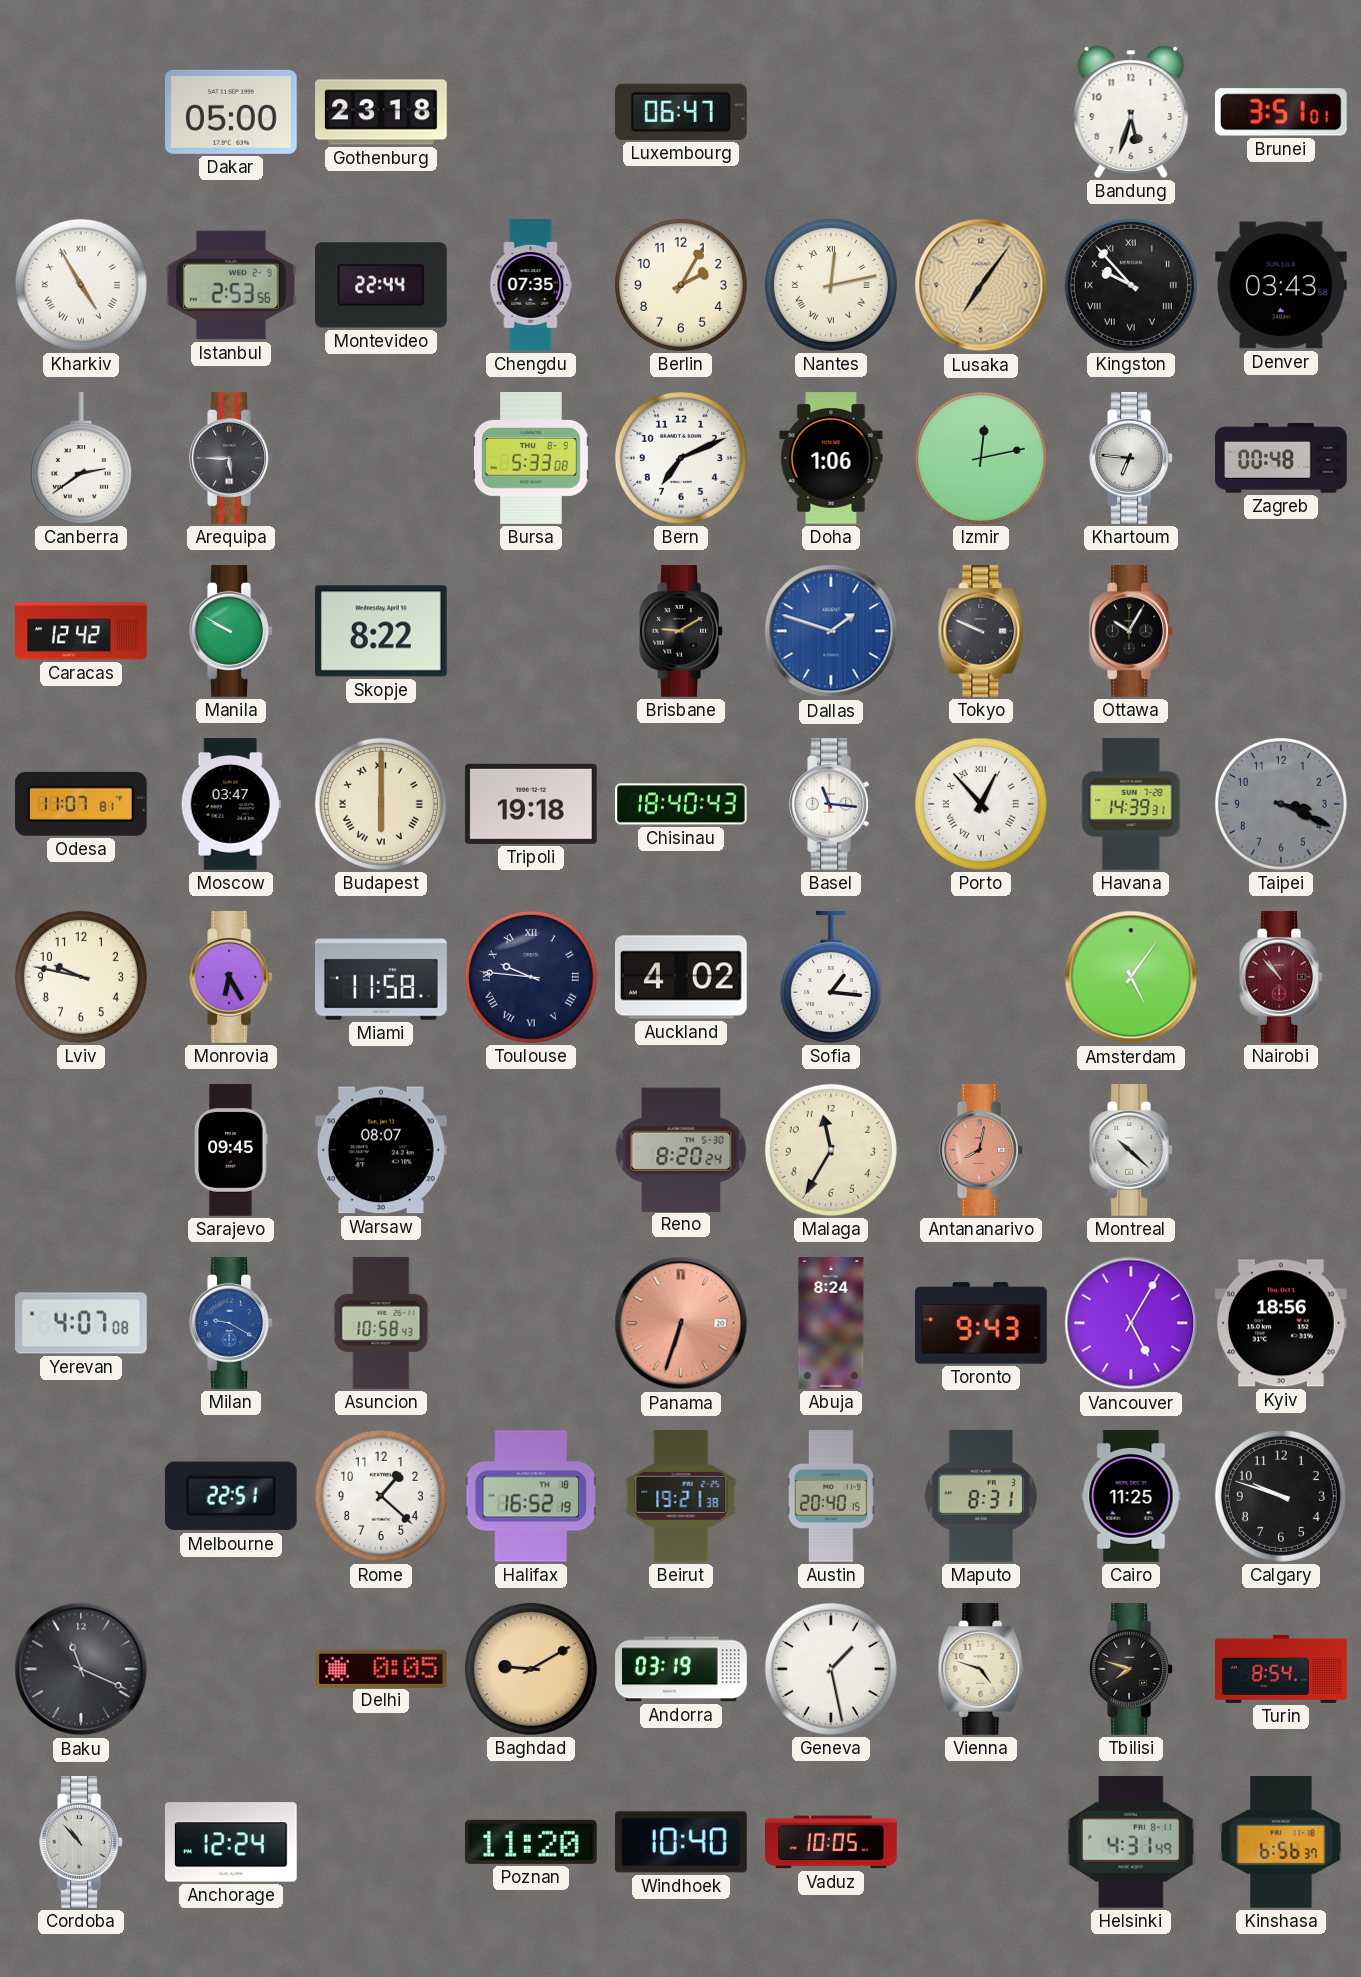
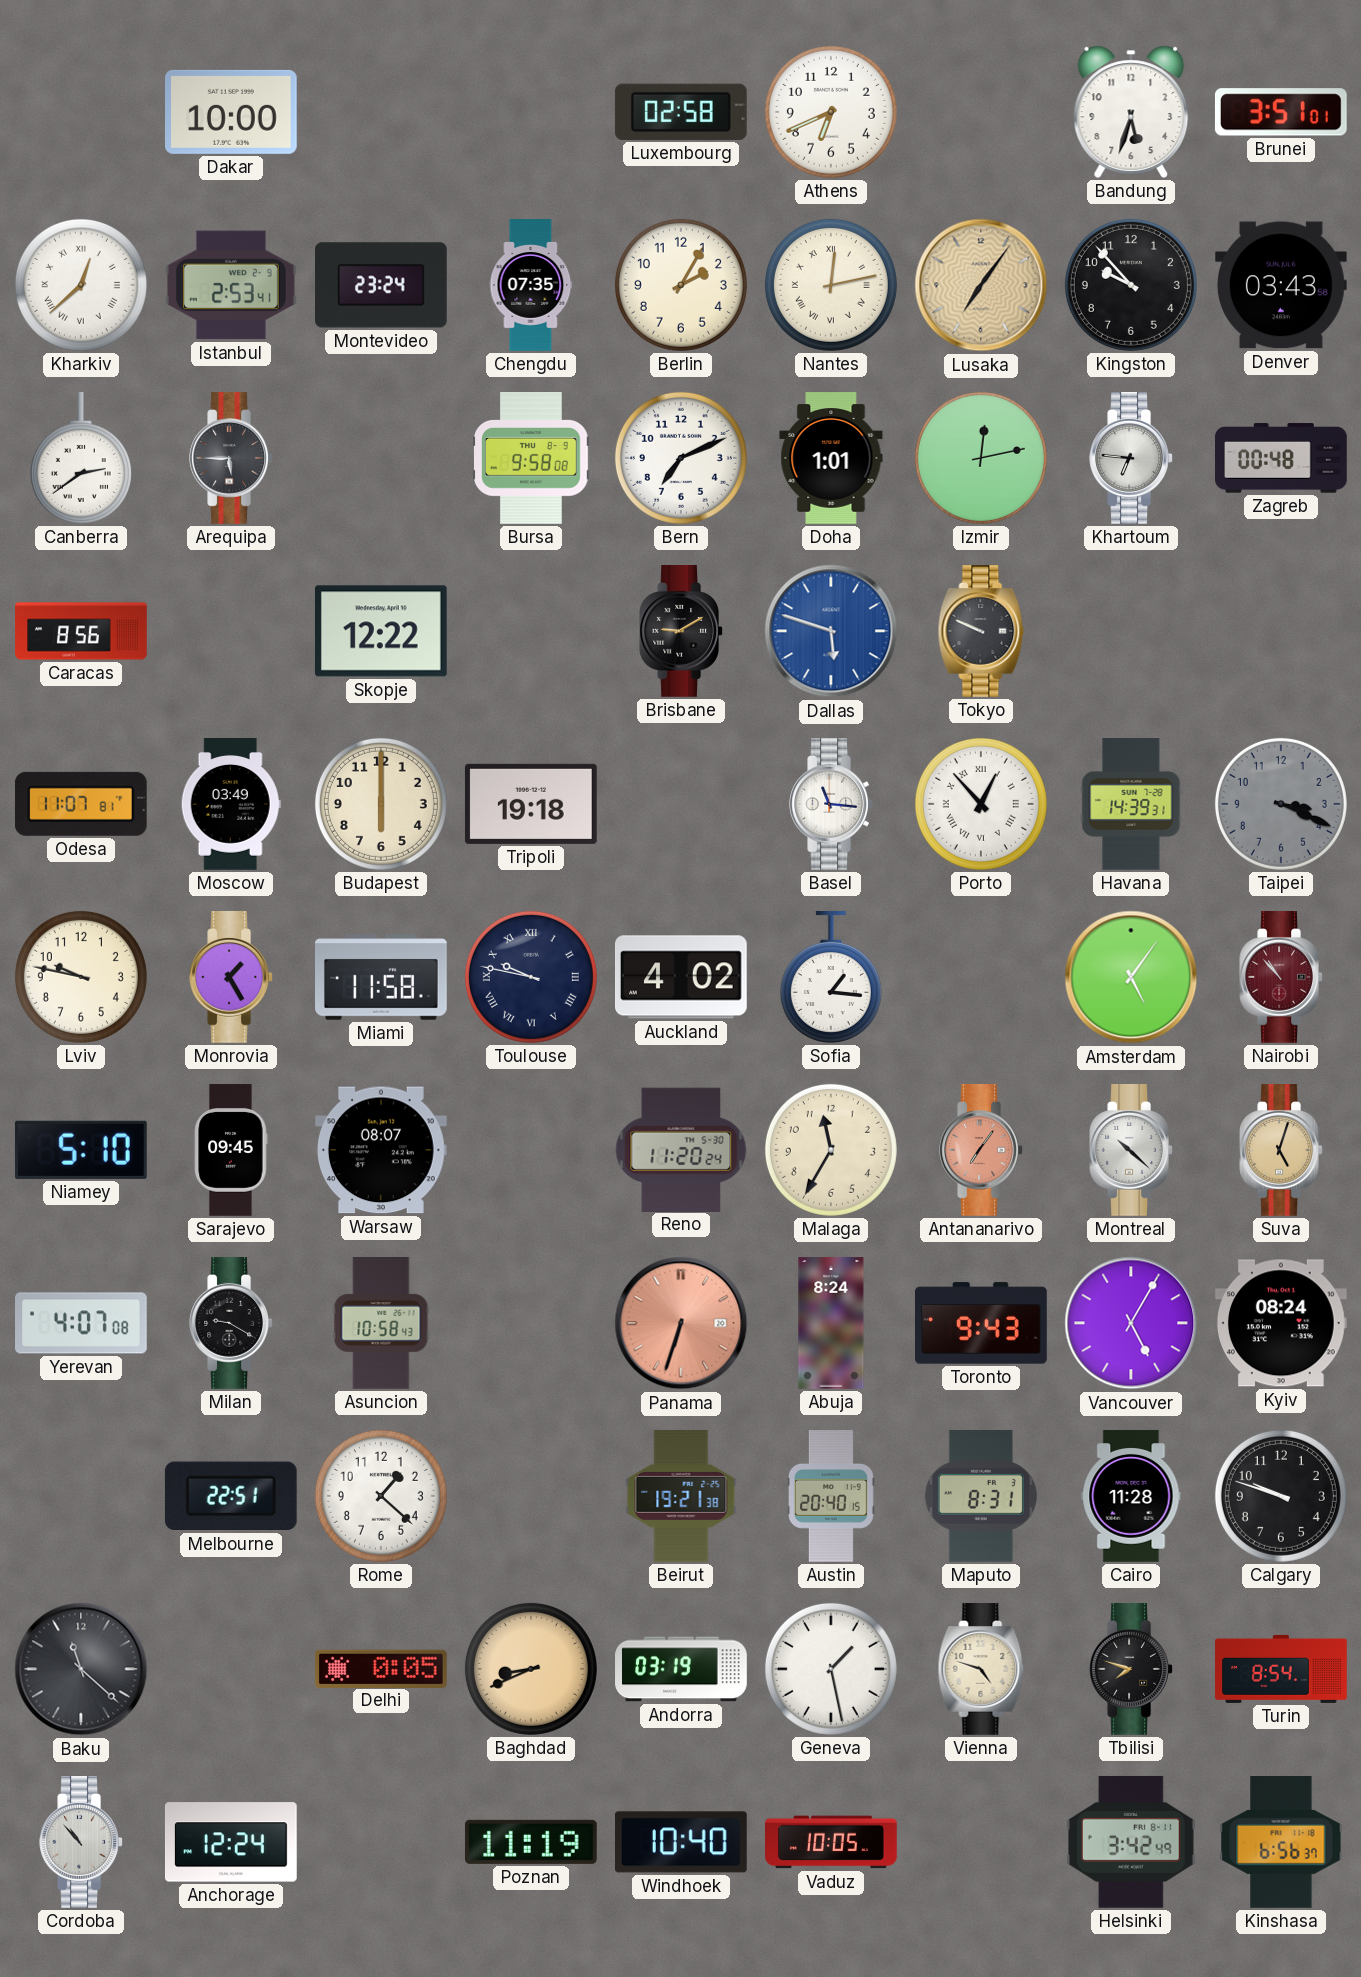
Dakar: 05:00 -> 10:00 (232, 112)
Gothenburg: 23:18 -> none (382, 112)
Luxembourg: 06:47 -> 02:58 (681, 112)
Athens: none -> 6:41 (831, 112)
Kharkiv: 4:55 -> 12:38 (81, 285)
Istanbul: 2:53:56 -> 2:53:41 (231, 285)
Montevideo: 22:44 -> 23:24 (382, 285)
Kingston numerals: Roman -> Arabic (1131, 285)
Bursa: 5:33 -> 9:58 (531, 459)
Doha: 1:06 -> 1:01 (831, 458)
Caracas: 12:42 -> 8:56 (81, 631)
Manila: 9:50 -> none (231, 632)
Skopje: 8:22 -> 12:22 (381, 631)
Dallas: 1:48 -> 5:48 (831, 631)
Ottawa: 10:05 -> none (1131, 632)
Moscow: 03:47 -> 03:49 (231, 805)
Budapest numerals: Roman -> Arabic (381, 804)
Chisinau: 18:40 -> none (682, 804)
Monrovia: 6:25 -> 1:25 (231, 978)
Toulouse: 9:46 -> 9:47 (531, 977)
Niamey: none -> 5:10 (81, 1150)
Reno: 8:20 -> 11:20 (681, 1149)
Antananarivo: 8:02 -> 7:06 (981, 1151)
Suva: none -> 5:03 (1281, 1151)
Milan dial: blue -> black (231, 1324)
Kyiv: 18:56 -> 08:24 (1281, 1323)
Halifax: 16:52 -> none (530, 1496)
Cairo: 11:25 -> 11:28 (1131, 1496)
Baku: 11:19 -> 11:22 (81, 1669)
Baghdad: 9:10 -> 8:41 (531, 1669)
Poznan: 11:20 -> 11:19 (531, 1842)
Helsinki: 4:31 -> 3:42 (1131, 1842)
